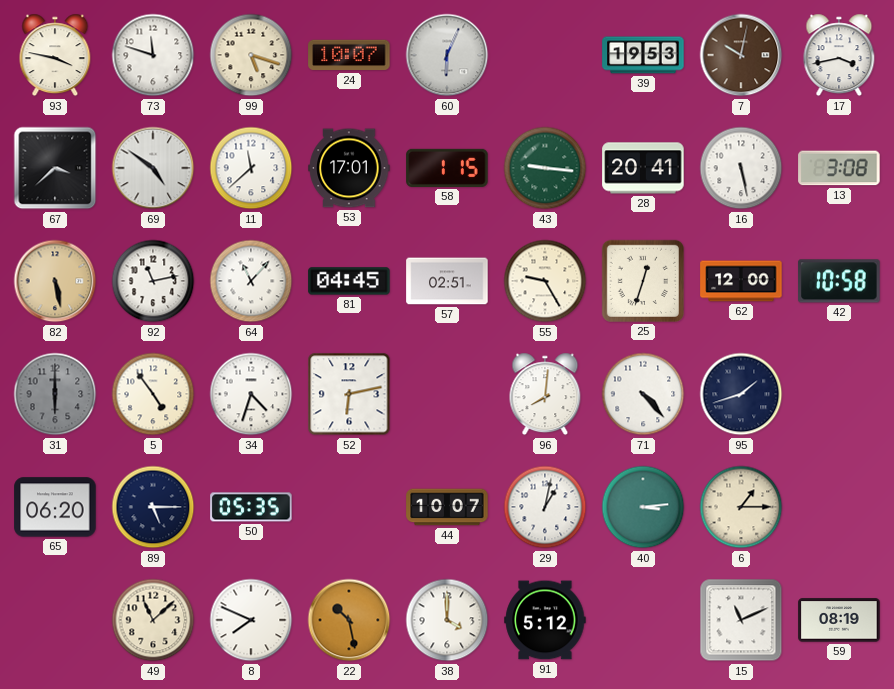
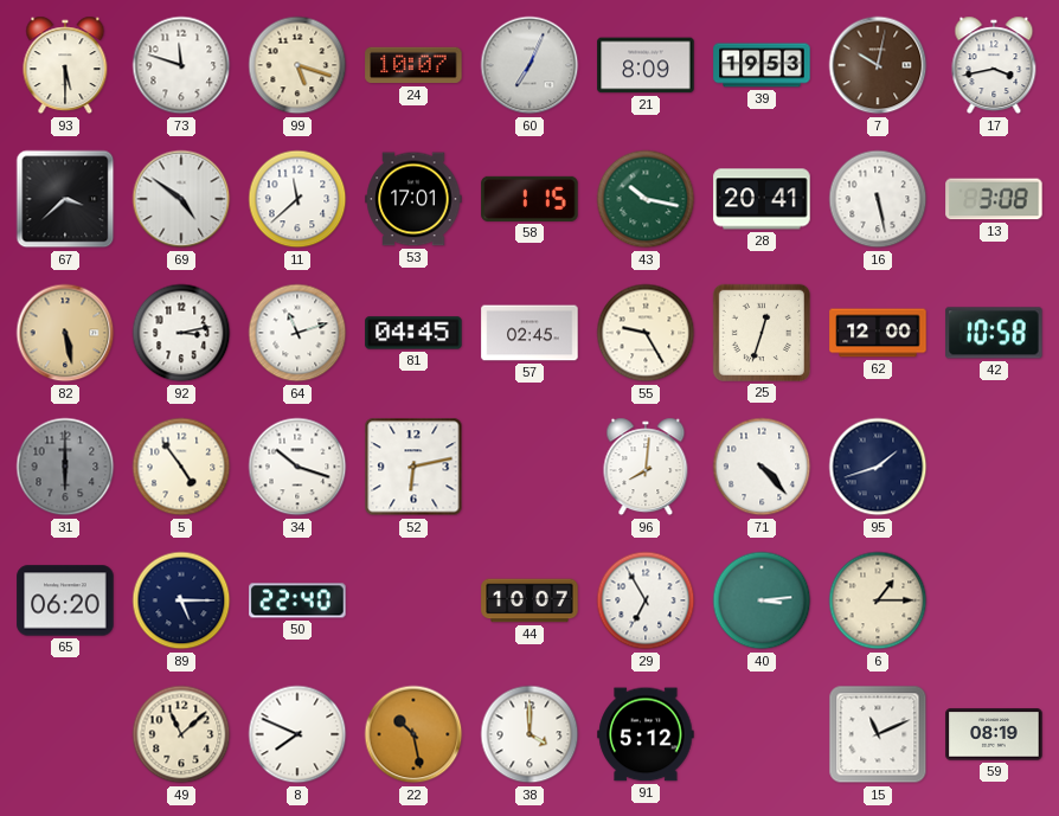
93: 3:47 -> 5:30 (65, 65)
60: 6:04 -> 7:04 (529, 65)
21: none -> 8:09 (646, 65)
43: 9:16 -> 10:17 (646, 199)
92: 11:13 -> 3:13 (181, 333)
64: 11:07 -> 11:12 (297, 333)
57: 02:51 -> 02:45 (529, 333)
34: 4:33 -> 10:18 (297, 467)
50: 05:35 -> 22:40 (297, 600)
29: 1:02 -> 6:55 (646, 600)
